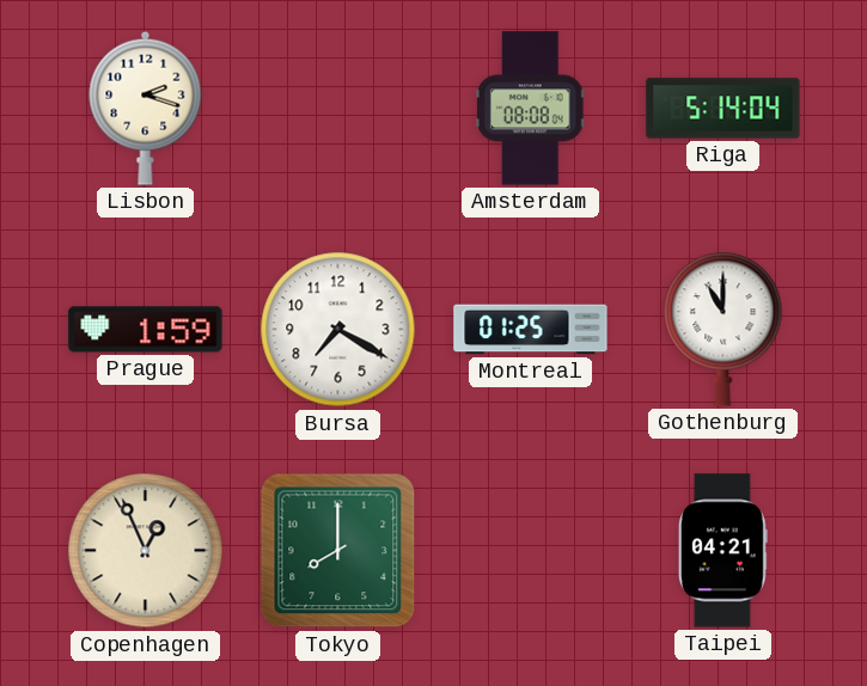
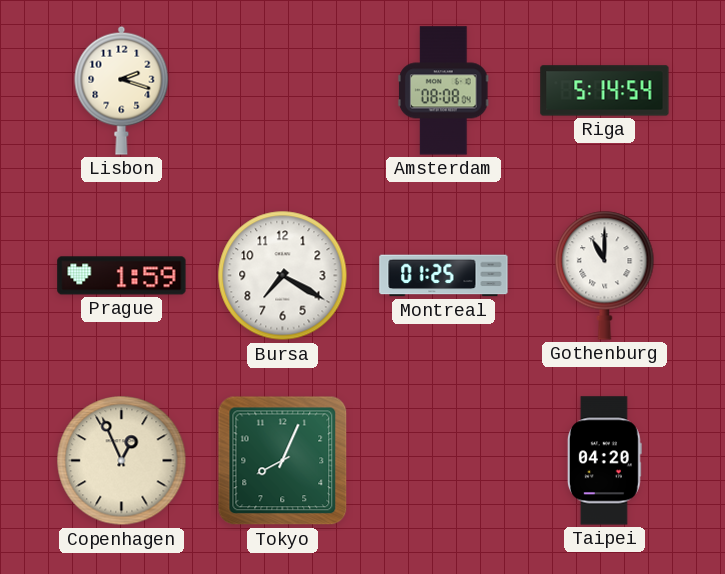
Riga: 5:14:04 -> 5:14:54 (605, 91)
Tokyo: 8:00 -> 8:04 (283, 461)
Taipei: 04:21 -> 04:20 (604, 461)
